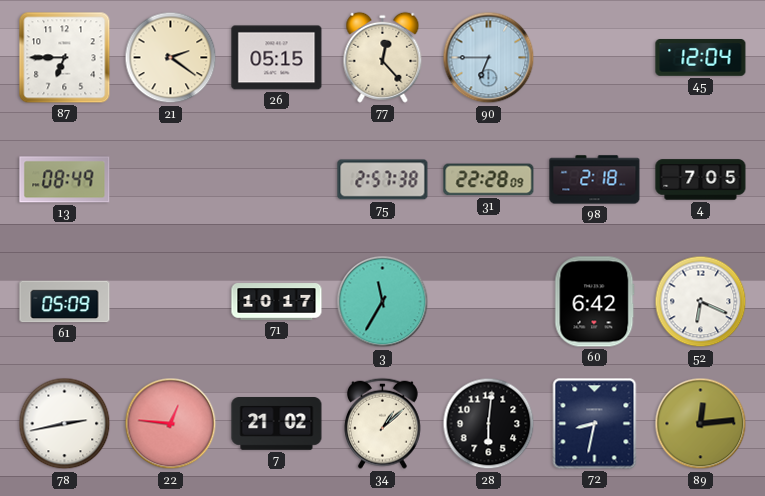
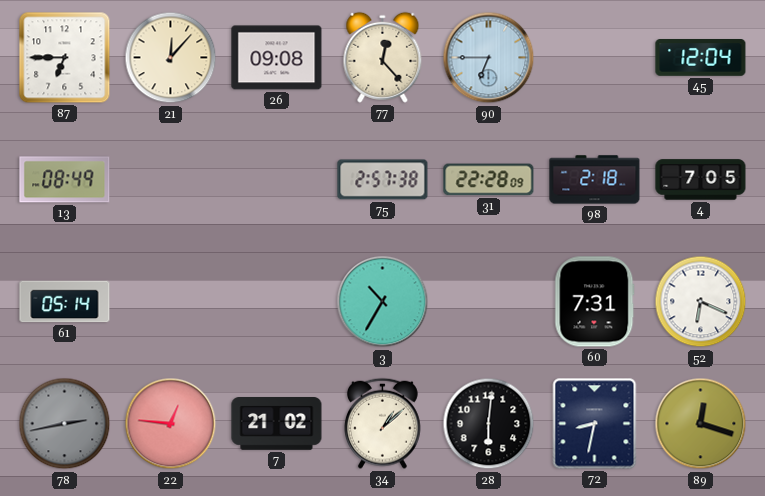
21: 2:21 -> 12:07 (171, 58)
26: 05:15 -> 09:08 (277, 58)
61: 05:09 -> 05:14 (65, 302)
71: 10:17 -> none (277, 302)
3: 11:35 -> 10:35 (383, 302)
60: 6:42 -> 7:31 (595, 302)
78 dial: white -> grey (65, 424)
89: 12:14 -> 12:18 (701, 424)
